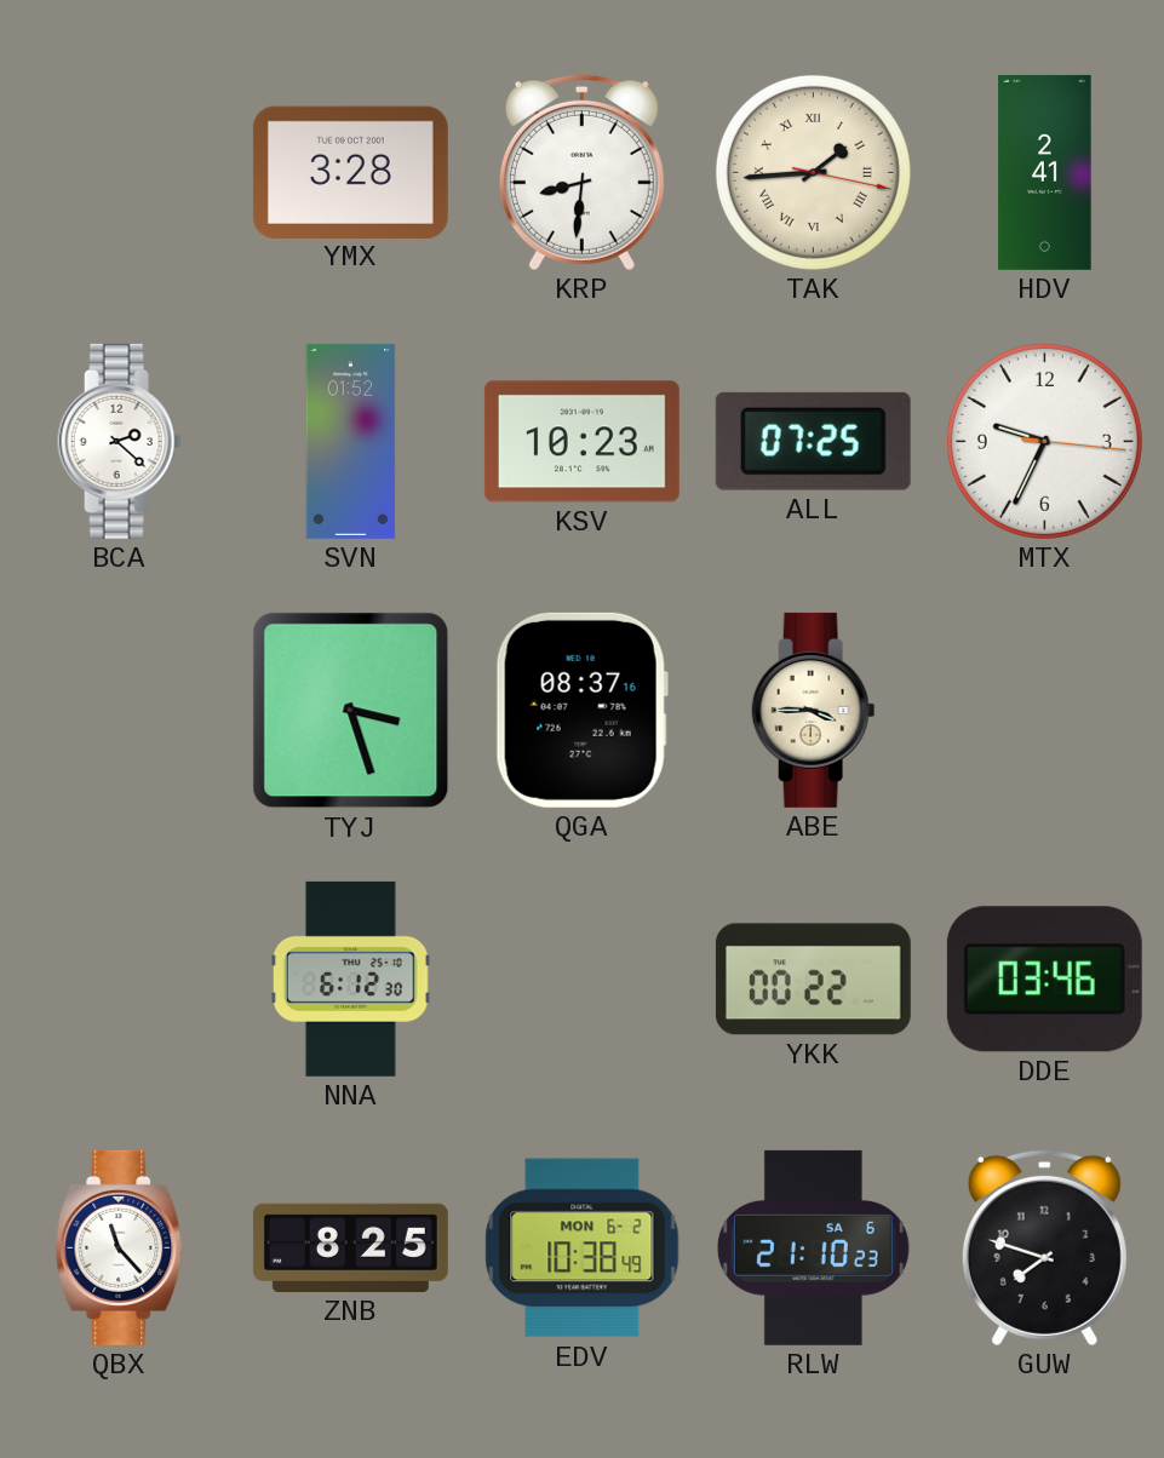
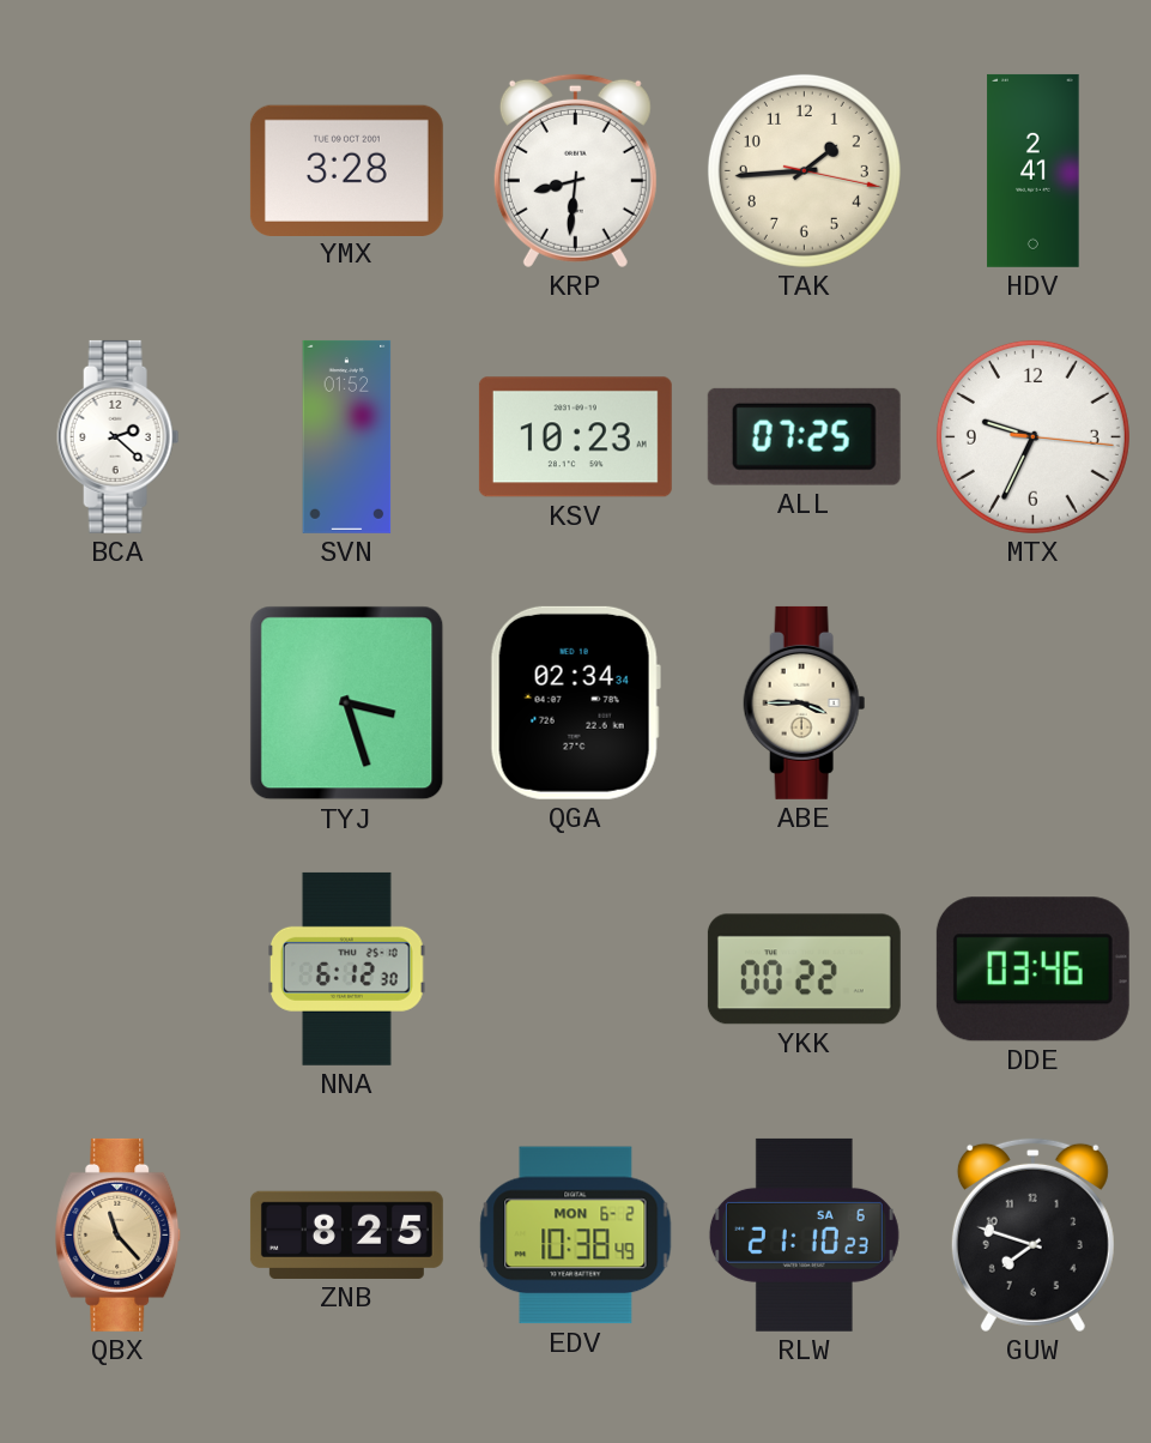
TAK numerals: Roman -> Arabic (804, 170)
QGA: 08:37 -> 02:34 (575, 702)
QBX dial: white -> champagne (119, 1234)
